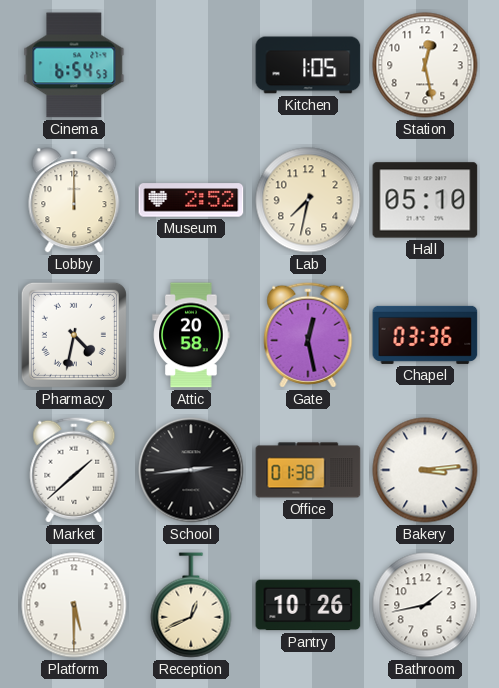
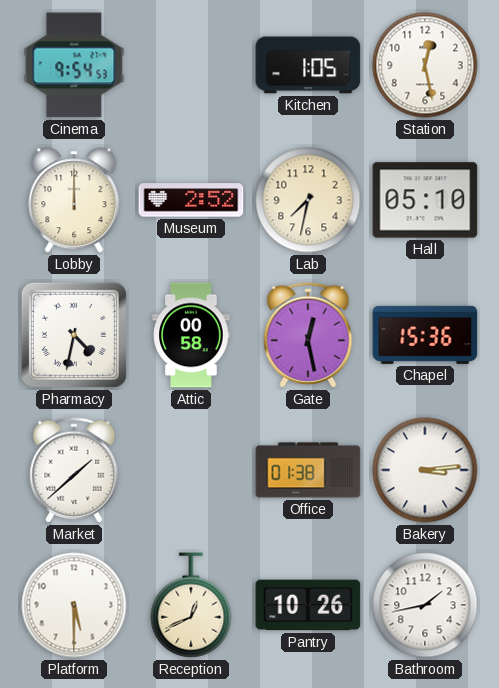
Cinema: 6:54 -> 9:54 (74, 65)
Attic: 20:58 -> 00:58 (191, 335)
Chapel: 03:36 -> 15:36 (425, 335)
School: 2:44 -> none (191, 470)
